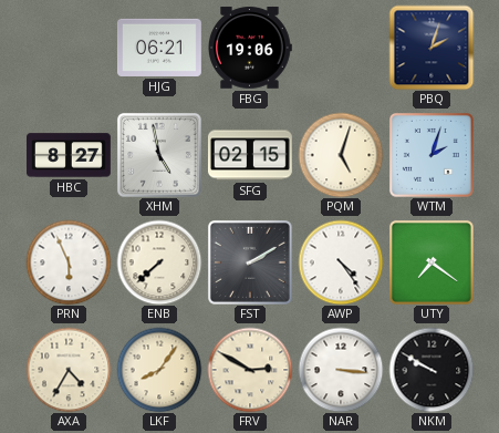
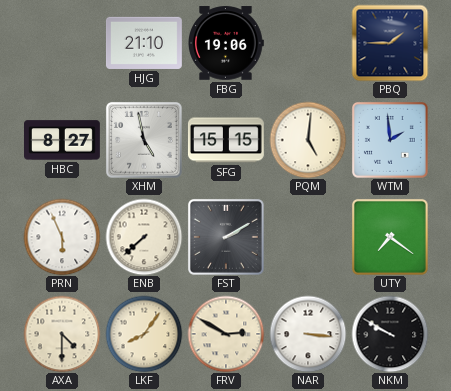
HJG: 06:21 -> 21:10 (144, 43)
PBQ: 2:03 -> 1:45 (390, 43)
SFG: 02:15 -> 15:15 (226, 140)
PQM: 5:03 -> 5:01 (308, 140)
WTM: 2:03 -> 1:59 (390, 140)
AWP: 4:24 -> none (341, 262)
AXA: 4:35 -> 4:30 (62, 334)
